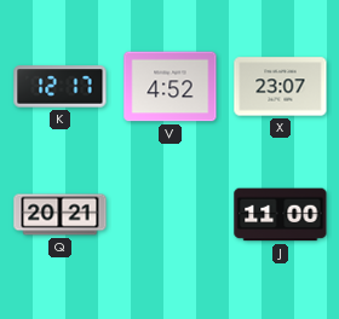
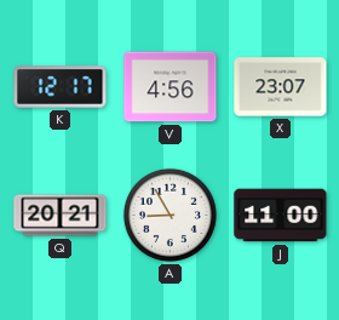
V: 4:52 -> 4:56 (171, 87)
A: none -> 8:55 (169, 215)
